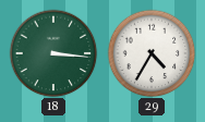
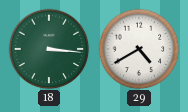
29: 4:35 -> 4:40 (139, 49)
